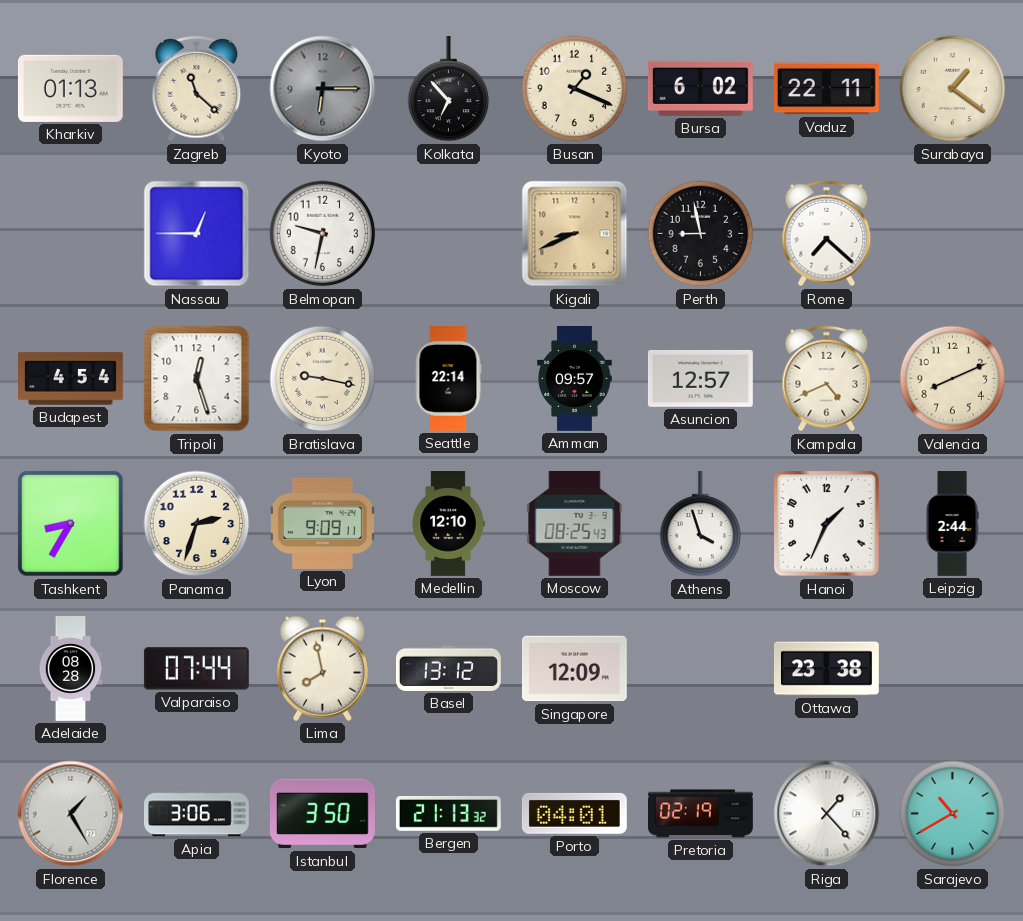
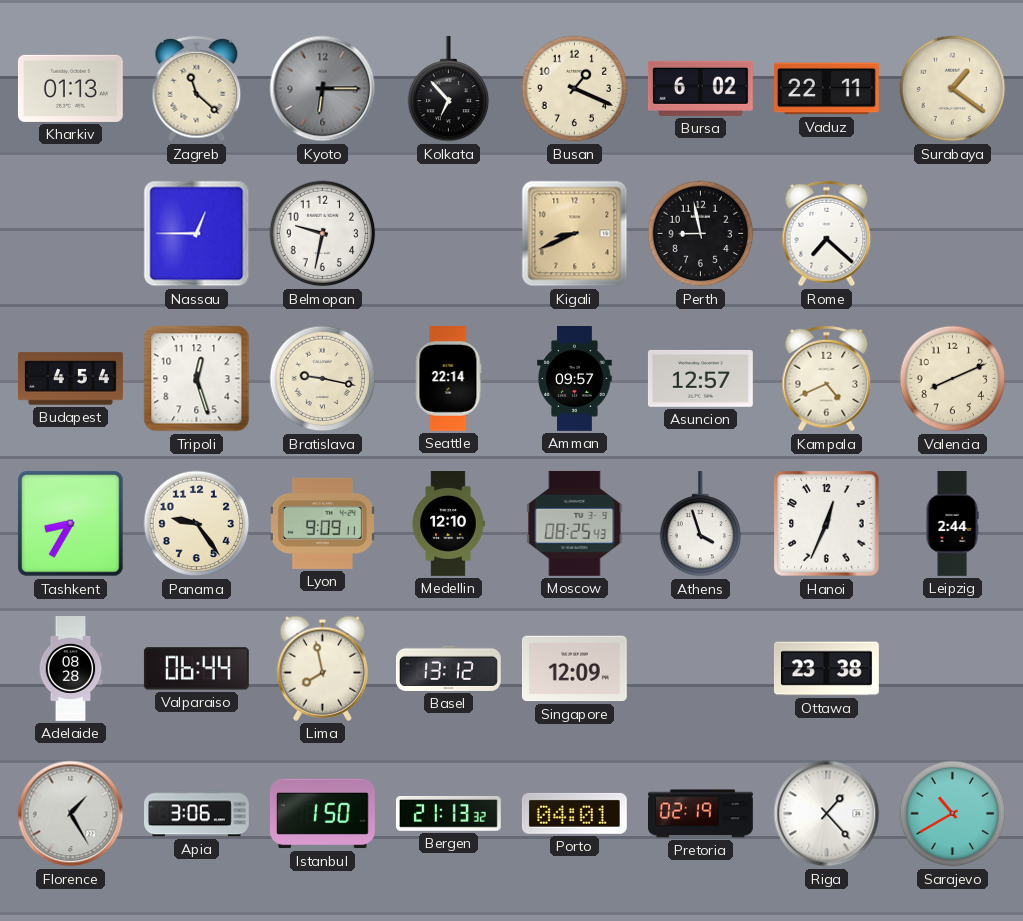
Panama: 2:33 -> 9:24 (197, 524)
Hanoi: 1:34 -> 12:34 (827, 524)
Valparaiso: 07:44 -> 06:44 (196, 669)
Istanbul: 3:50 -> 1:50 (322, 814)
